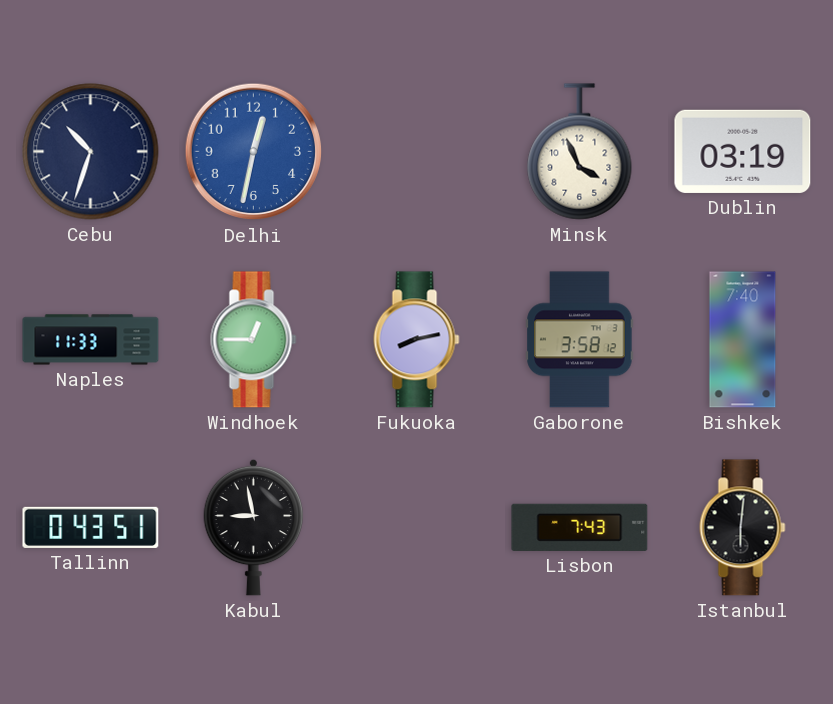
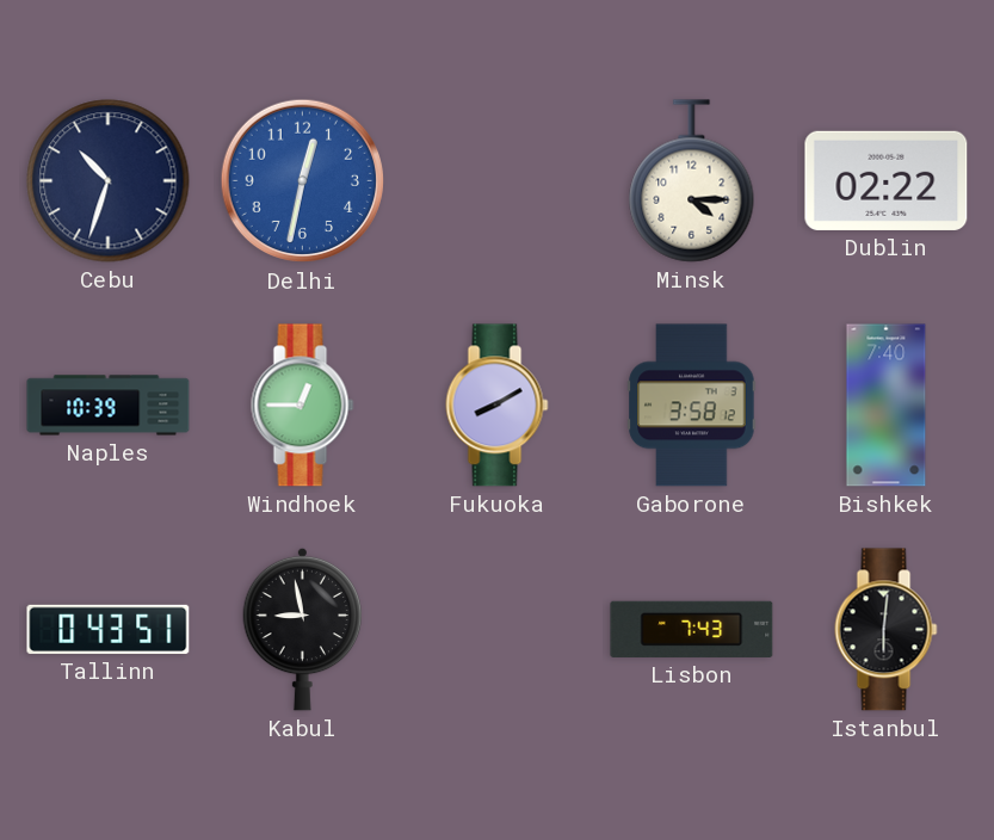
Minsk: 3:56 -> 4:15 (692, 181)
Dublin: 03:19 -> 02:22 (887, 180)
Naples: 11:33 -> 10:39 (109, 406)
Fukuoka: 8:13 -> 8:10 (498, 406)
